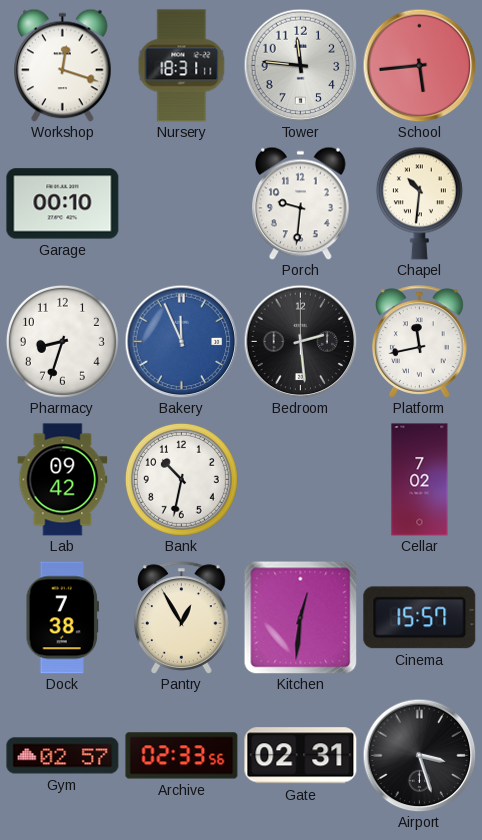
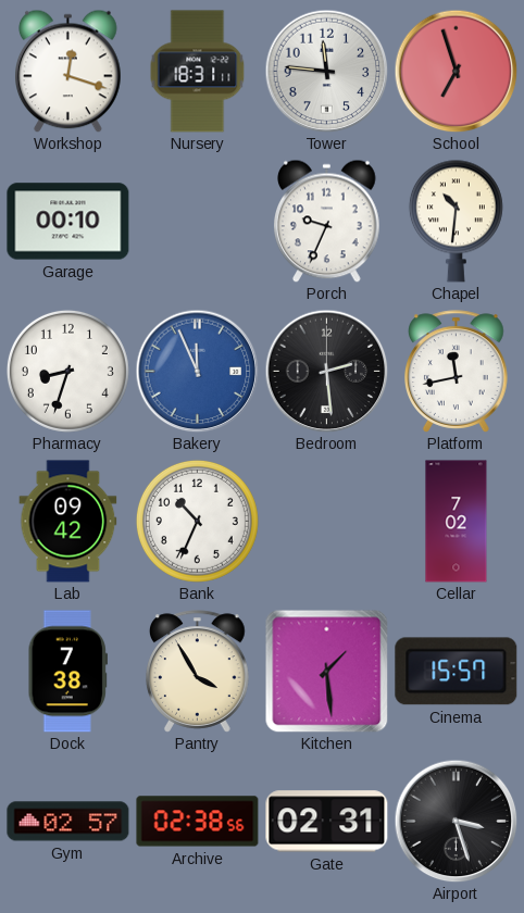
School: 5:44 -> 6:57 (456, 71)
Porch: 9:31 -> 9:34 (327, 221)
Bank: 10:32 -> 10:34 (197, 521)
Pantry: 12:55 -> 3:55 (198, 672)
Kitchen: 12:31 -> 1:29 (326, 671)
Archive: 02:33 -> 02:38 (198, 822)
